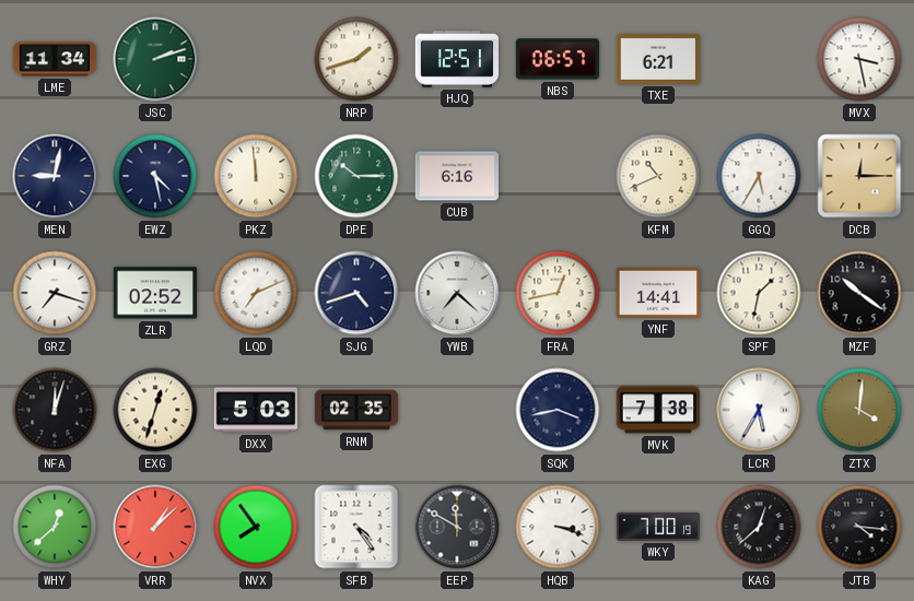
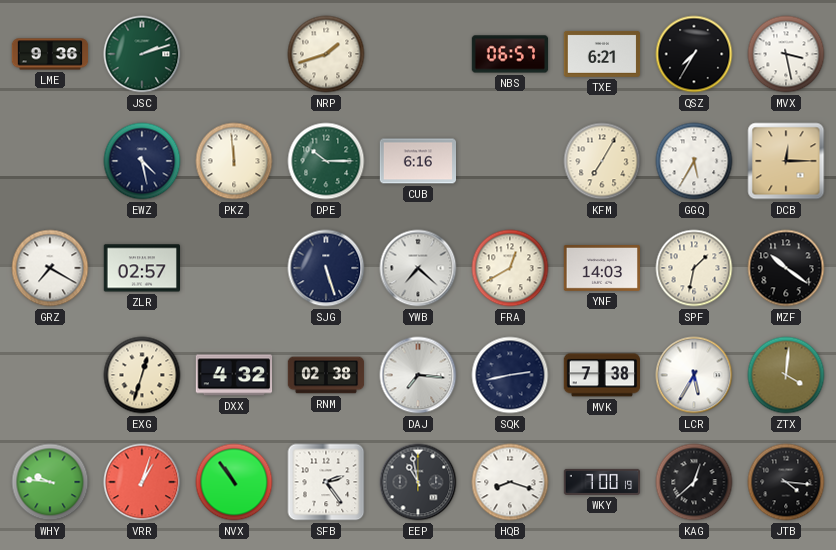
LME: 11:34 -> 9:36 (50, 54)
HJQ: 12:51 -> none (457, 59)
QSZ: none -> 7:35 (694, 54)
MEN: 9:02 -> none (55, 176)
KFM: 10:41 -> 7:05 (602, 161)
GRZ: 7:18 -> 7:20 (50, 268)
ZLR: 02:52 -> 02:57 (141, 268)
LQD: 7:11 -> none (256, 293)
SJG: 4:42 -> 5:27 (326, 268)
FRA: 12:43 -> 12:40 (510, 268)
YNF: 14:41 -> 14:03 (602, 268)
NFA: 12:03 -> none (55, 410)
DXX: 5:03 -> 4:32 (234, 375)
RNM: 02:35 -> 02:38 (326, 375)
DAJ: none -> 7:16 (418, 375)
SQK: 3:43 -> 2:43 (510, 375)
WHY: 12:38 -> 9:46 (50, 482)
VRR: 1:08 -> 1:03 (142, 482)
NVX: 7:54 -> 10:54 (234, 482)
SFB: 4:24 -> 2:24 (326, 482)
EEP: 11:50 -> 10:58 (418, 482)
HQB: 3:18 -> 8:18 (510, 482)
